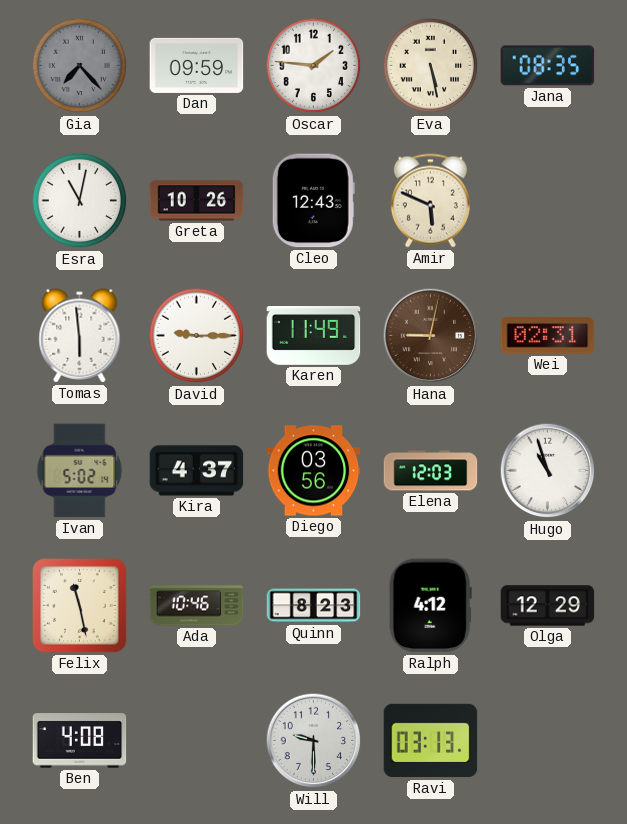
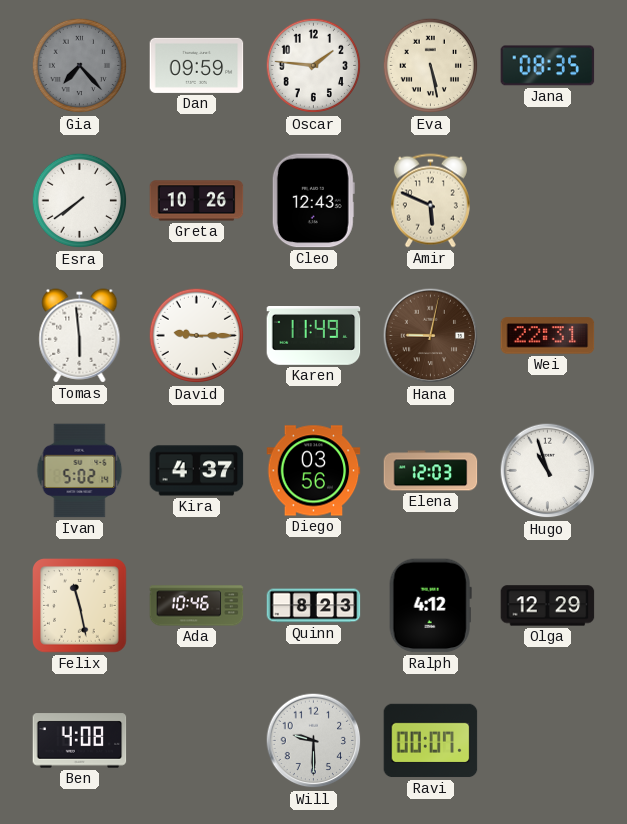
Esra: 11:02 -> 7:39 (80, 201)
Wei: 02:31 -> 22:31 (548, 336)
Ravi: 03:13 -> 00:07 (431, 741)
